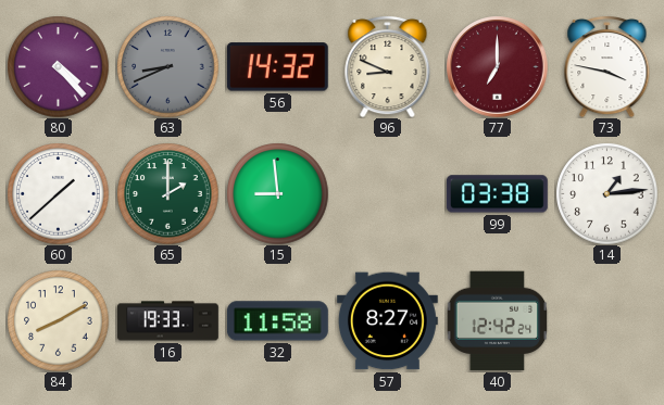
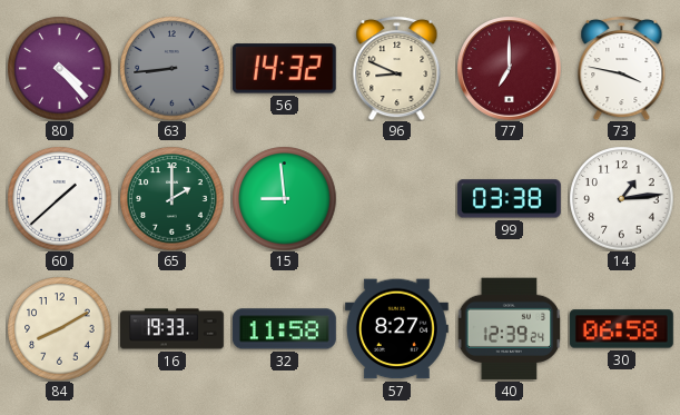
63: 8:41 -> 8:44 (171, 68)
40: 12:42 -> 12:39 (509, 329)
30: none -> 06:58 (621, 329)
